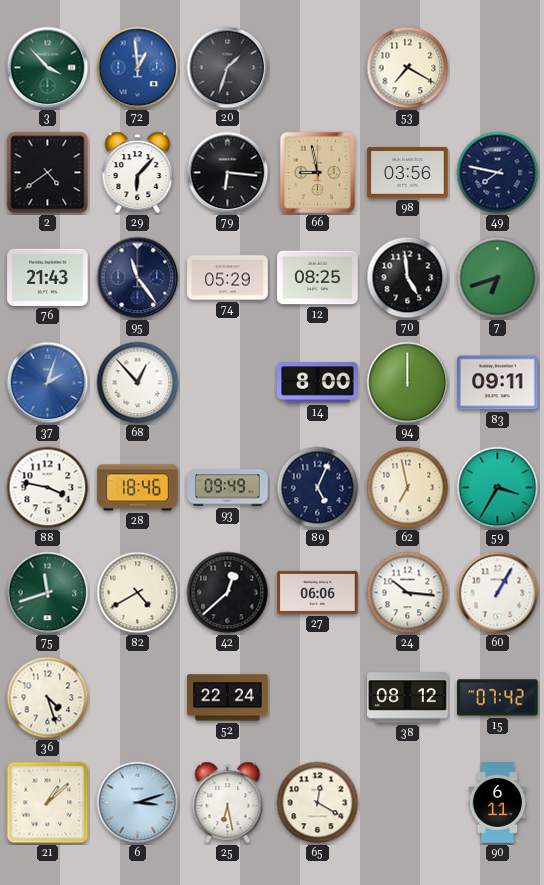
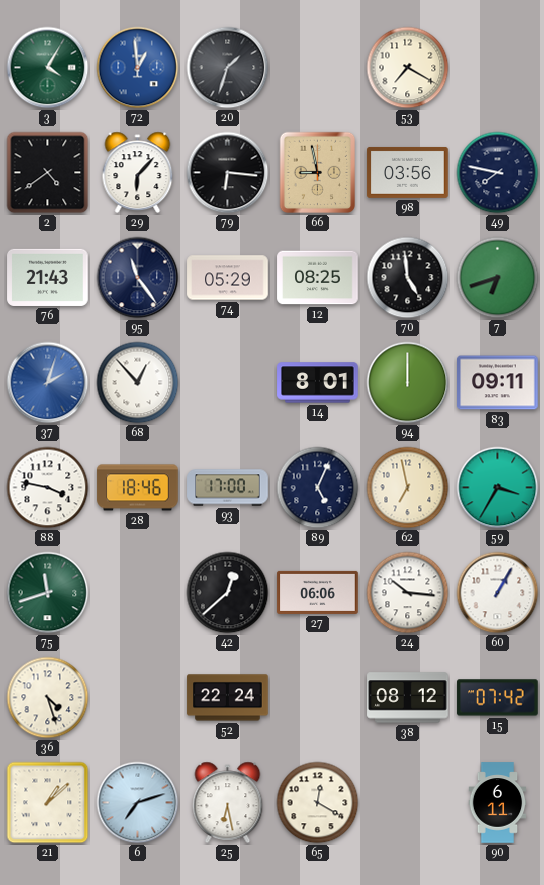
3: 3:53 -> 4:05 (48, 68)
14: 8:00 -> 8:01 (318, 383)
93: 09:49 -> 17:00 (228, 488)
82: 4:40 -> none (138, 593)
6: 3:12 -> 7:12 (138, 803)
